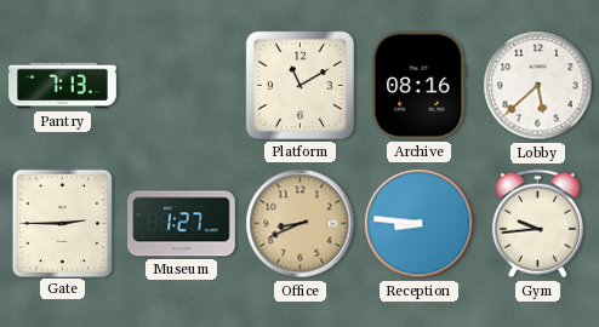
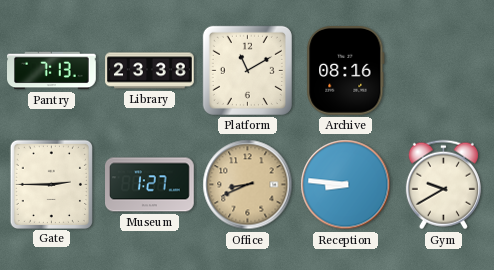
Library: none -> 23:38 (150, 71)
Lobby: 5:38 -> none (538, 86)
Gym: 9:44 -> 9:40 (443, 185)
